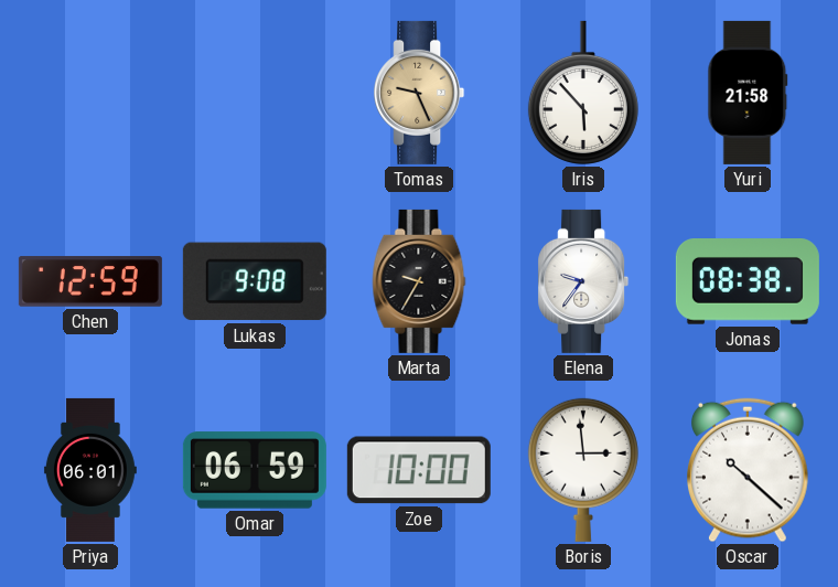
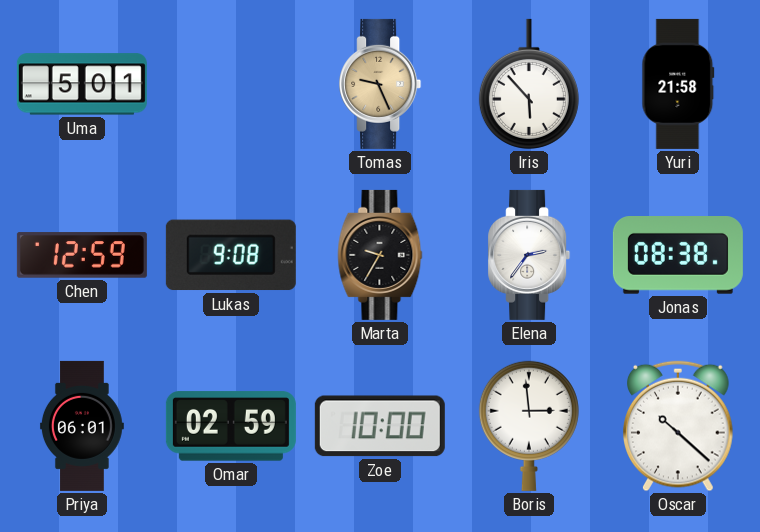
Uma: none -> 5:01 (82, 84)
Elena: 9:36 -> 2:36 (529, 255)
Omar: 06:59 -> 02:59 (231, 426)
